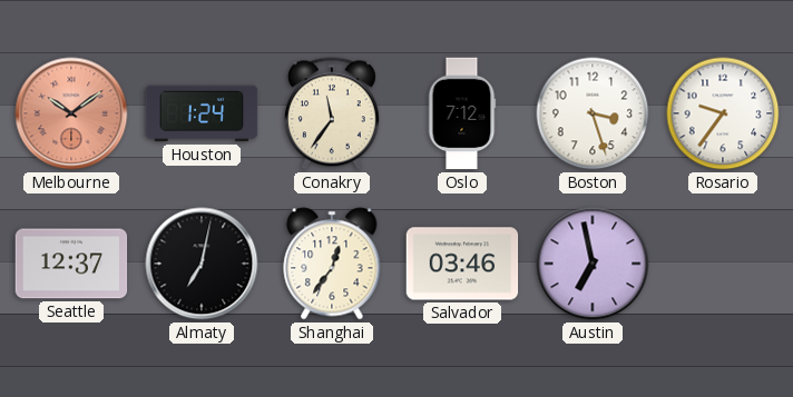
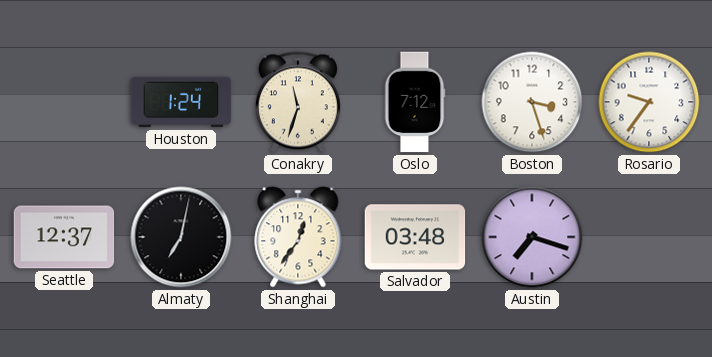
Melbourne: 10:09 -> none (71, 113)
Conakry: 11:36 -> 11:33 (298, 102)
Salvador: 03:46 -> 03:48 (415, 237)
Austin: 6:58 -> 7:18 (532, 237)
